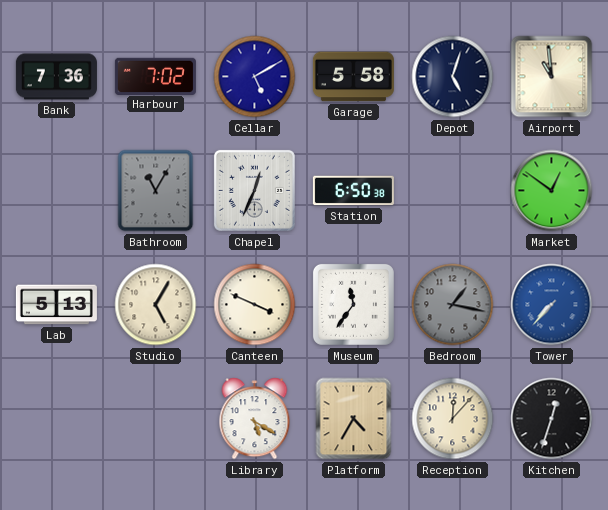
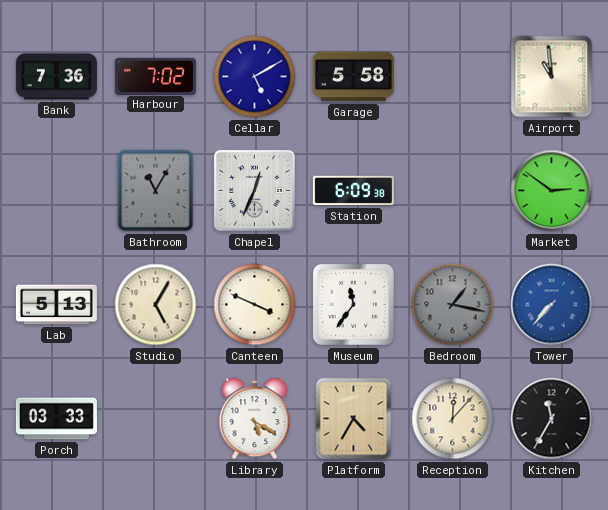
Depot: 5:03 -> none (453, 77)
Station: 6:50 -> 6:09 (353, 191)
Market: 12:51 -> 2:51 (552, 191)
Porch: none -> 03:33 (56, 419)
Kitchen: 12:33 -> 11:35 (552, 419)
